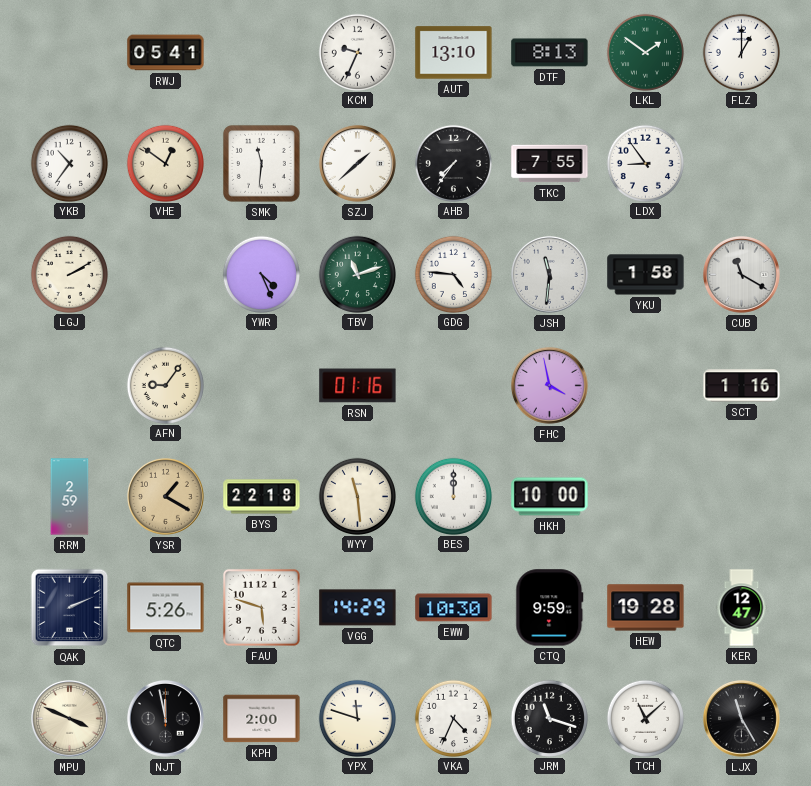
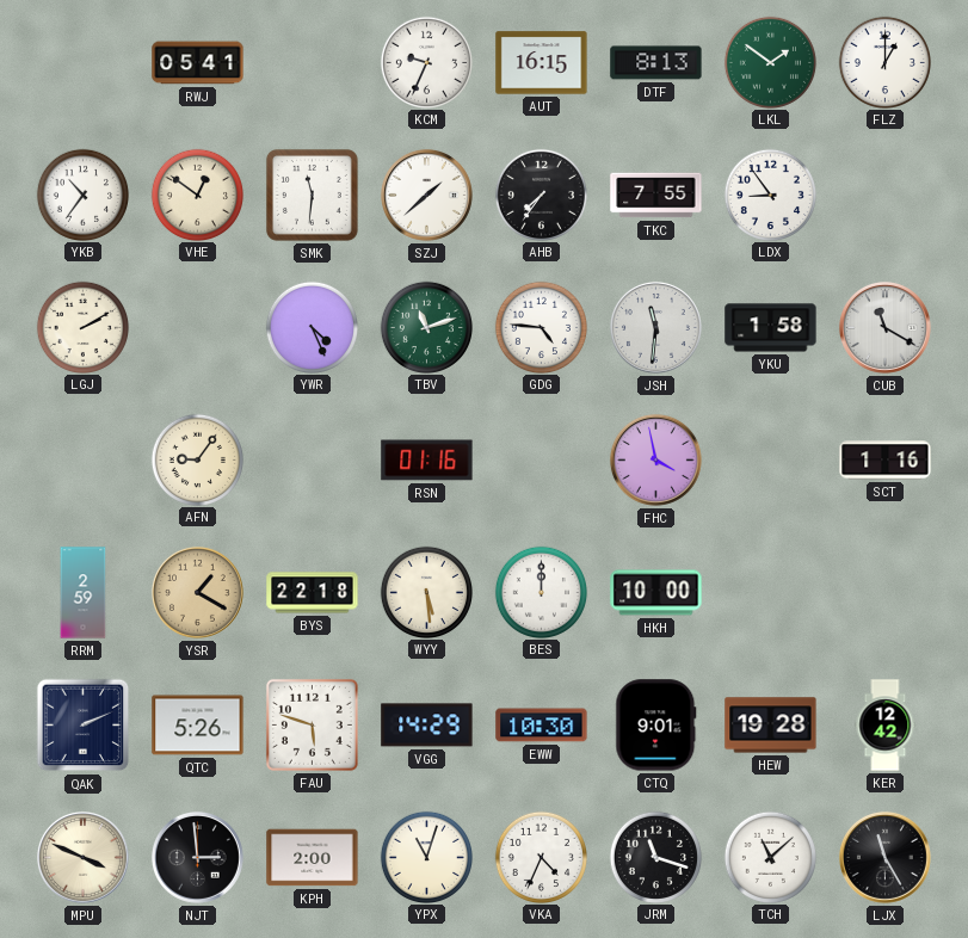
AUT: 13:10 -> 16:15 (542, 63)
WYY: 11:29 -> 5:29 (426, 592)
CTQ: 9:59 -> 9:01 (656, 726)
KER: 12:47 -> 12:42 (886, 726)
NJT: 11:58 -> 2:59 (197, 857)
YPX: 11:48 -> 11:03 (426, 857)
